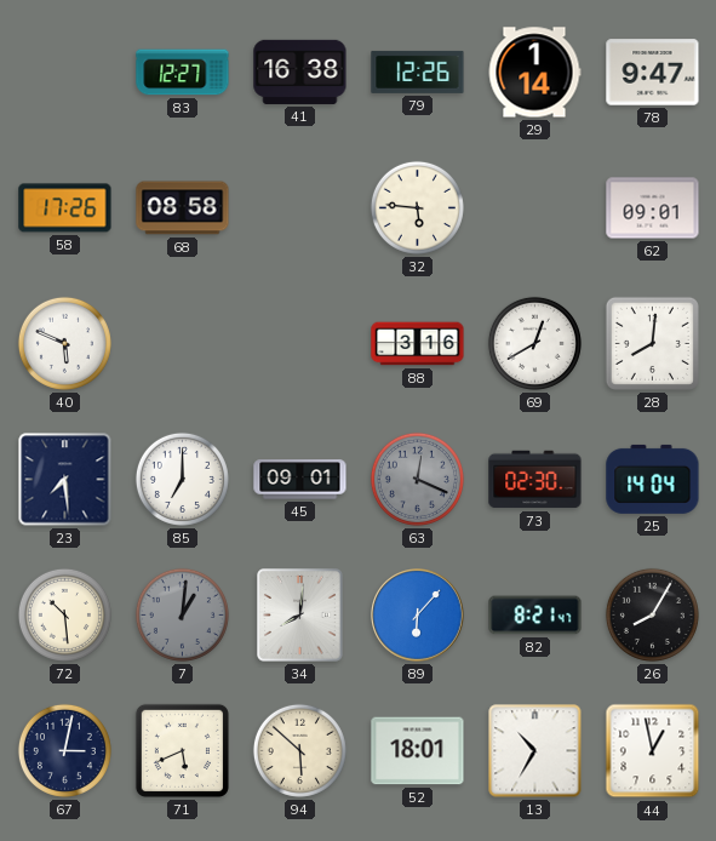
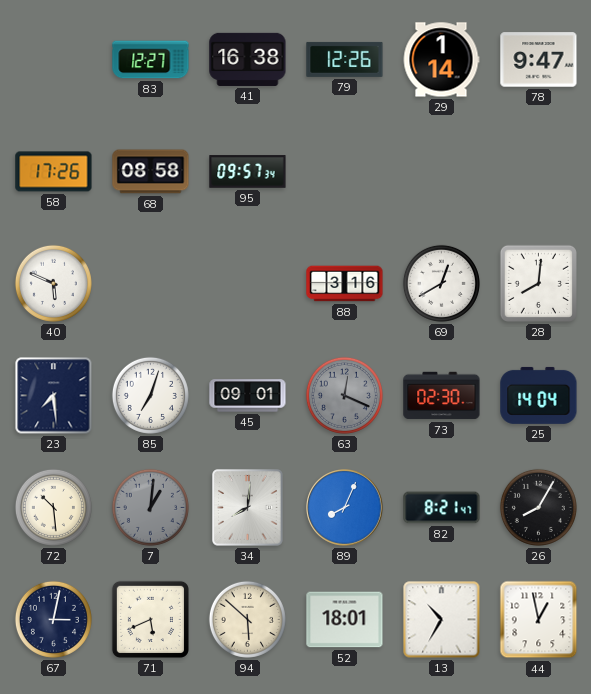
95: none -> 09:57 (248, 172)
32: 5:46 -> none (417, 207)
62: 09:01 -> none (653, 208)
85: 7:00 -> 7:03 (150, 395)
89: 6:07 -> 8:04 (345, 508)
